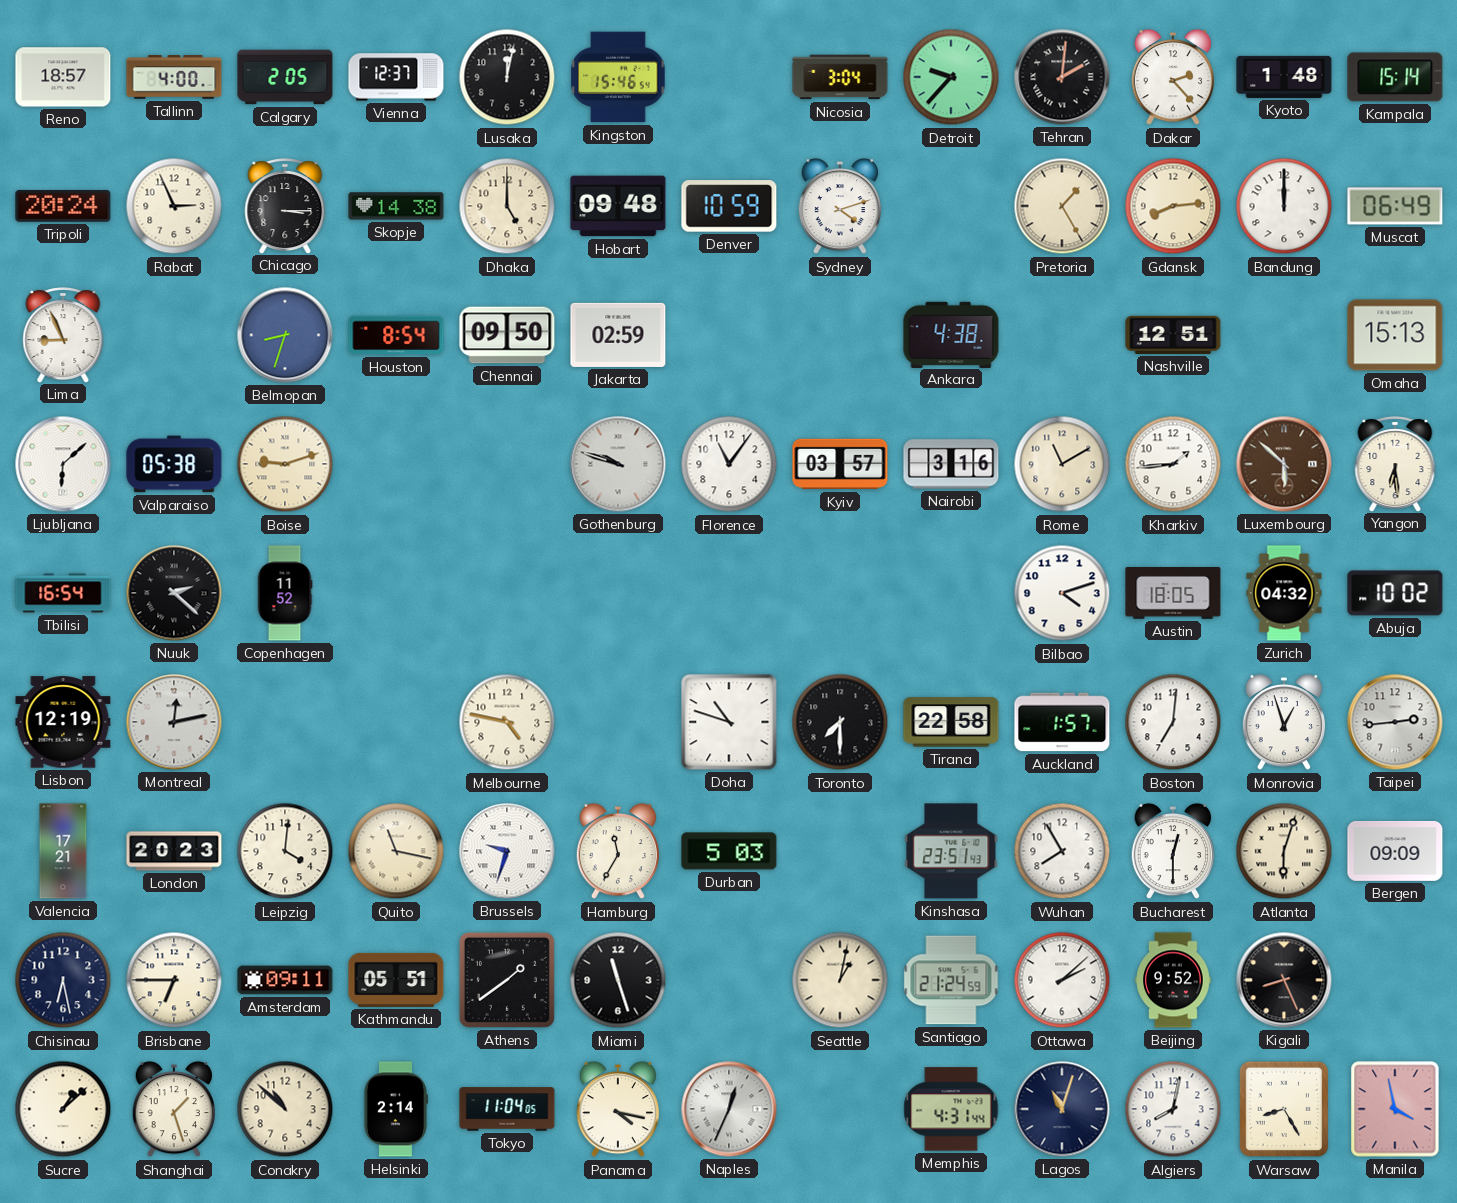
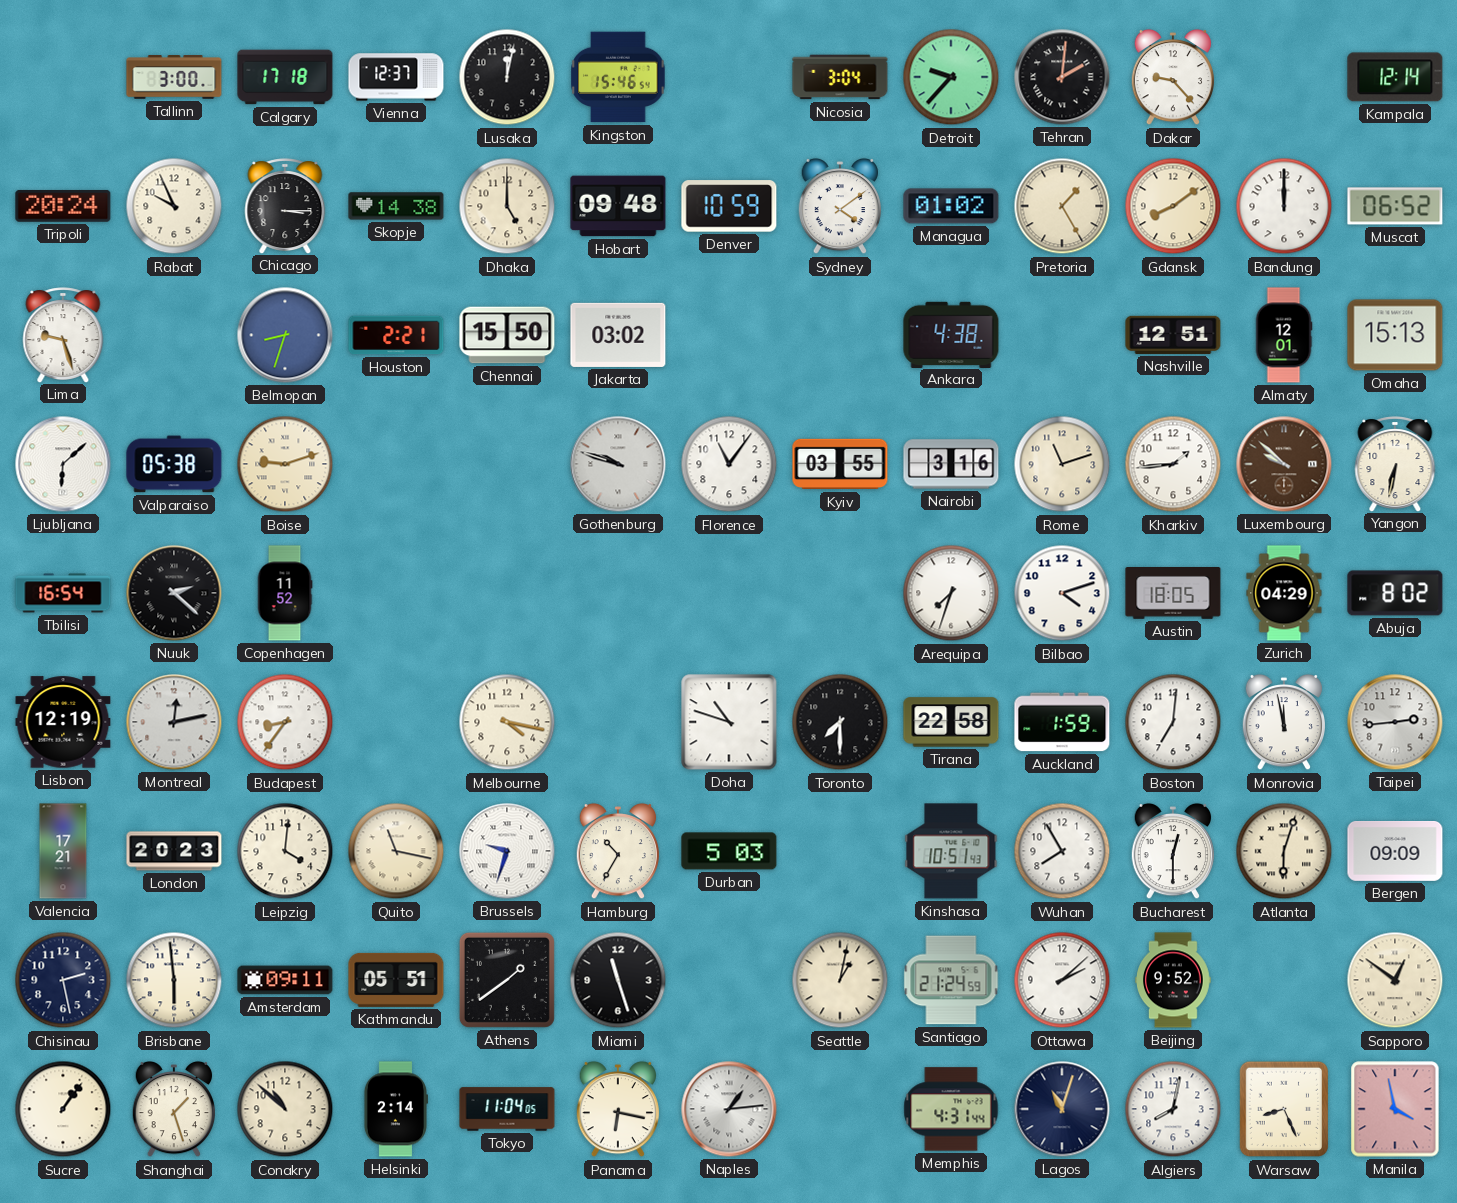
Reno: 18:57 -> none (63, 77)
Tallinn: 4:00 -> 3:00 (174, 77)
Calgary: 2:05 -> 17:18 (285, 77)
Dakar: 2:23 -> 9:23 (1172, 77)
Kyoto: 1:48 -> none (1284, 77)
Kampala: 15:14 -> 12:14 (1395, 77)
Rabat: 2:56 -> 9:56 (174, 206)
Sydney: 4:12 -> 4:09 (839, 206)
Managua: none -> 01:02 (951, 206)
Gdansk: 8:14 -> 8:09 (1173, 206)
Muscat: 06:49 -> 06:52 (1395, 206)
Lima: 8:56 -> 9:27 (63, 335)
Houston: 8:54 -> 2:21 (396, 335)
Chennai: 09:50 -> 15:50 (507, 335)
Jakarta: 02:59 -> 03:02 (618, 335)
Almaty: none -> 12:01 (1284, 335)
Kyiv: 03:57 -> 03:55 (840, 464)
Rome: 11:10 -> 11:12 (1062, 464)
Luxembourg: 5:52 -> 9:52 (1284, 464)
Yangon: 6:29 -> 6:32 (1395, 464)
Arequipa: none -> 7:33 (951, 593)
Zurich: 04:32 -> 04:29 (1284, 593)
Abuja: 10:02 -> 8:02 (1395, 593)
Budapest: none -> 8:36 (285, 722)
Melbourne: 4:47 -> 4:17 (507, 722)
Auckland: 1:57 -> 1:59 (1062, 722)
Monrovia: 12:57 -> 11:58 (1283, 722)
Hamburg: 11:35 -> 10:35 (617, 851)
Kinshasa: 23:51 -> 10:51 (951, 851)
Chisinau: 6:28 -> 2:28 (63, 980)
Brisbane: 6:45 -> 5:59 (174, 980)
Kigali: 8:26 -> none (1284, 980)
Sapporo: none -> 12:51 (1395, 980)
Sucre: 1:08 -> 1:06 (63, 1109)
Panama: 4:17 -> 6:17 (617, 1109)
Naples: 12:34 -> 1:14 (729, 1109)
Warsaw: 8:25 -> 8:26 (1284, 1109)
